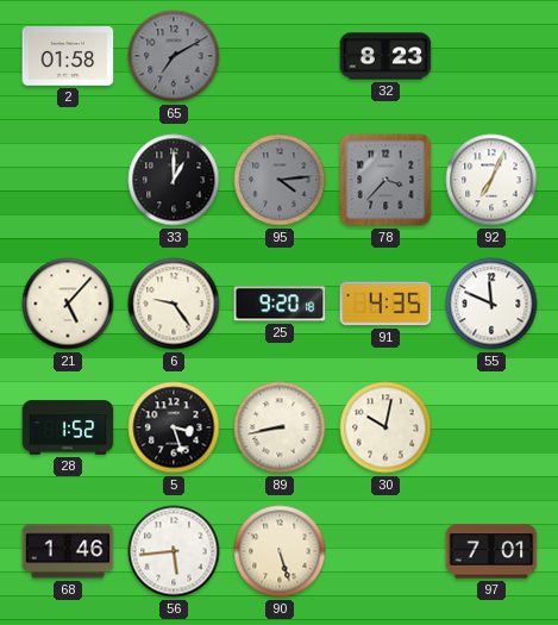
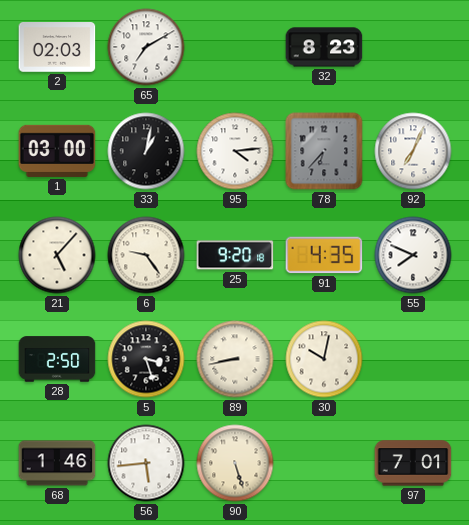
2: 01:58 -> 02:03 (57, 47)
65 dial: grey -> white (146, 47)
1: none -> 03:00 (57, 151)
33: 1:00 -> 1:02 (146, 151)
95 dial: grey -> white (235, 151)
78: 3:37 -> 6:37 (324, 151)
55: 11:49 -> 7:49 (413, 255)
28: 1:52 -> 2:50 (57, 359)
